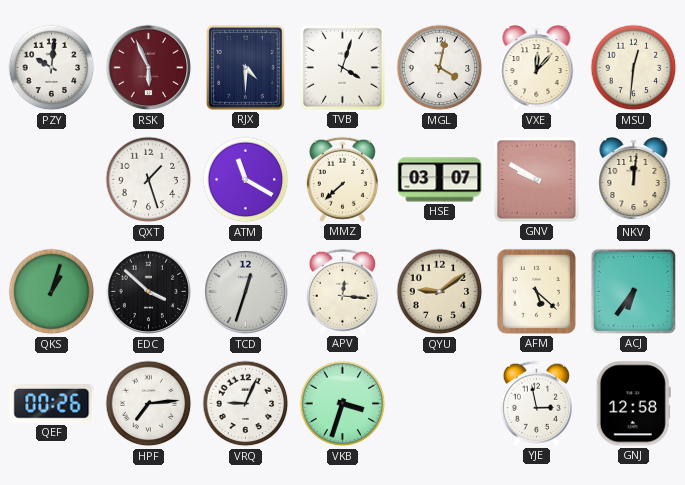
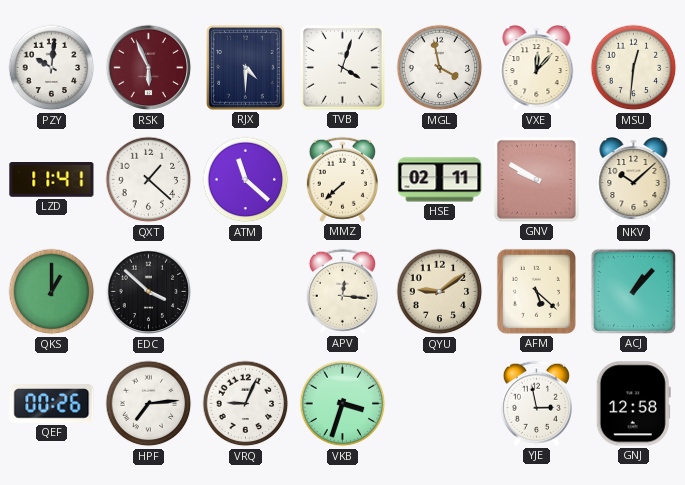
MGL: 4:02 -> 3:58 (440, 68)
LZD: none -> 11:41 (52, 180)
QXT: 1:27 -> 1:22 (149, 180)
ATM: 11:20 -> 11:22 (246, 180)
HSE: 03:07 -> 02:11 (440, 180)
NKV: 12:01 -> 10:08 (634, 181)
QKS: 1:03 -> 1:00 (52, 292)
TCD: 12:33 -> none (246, 292)
ACJ: 6:36 -> 1:07 (633, 291)
